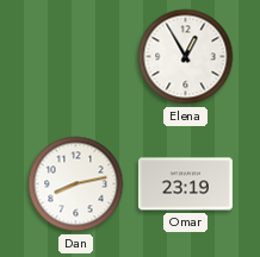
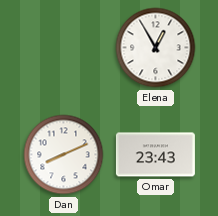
Dan: 8:13 -> 8:11 (64, 155)
Omar: 23:19 -> 23:43 (155, 155)
